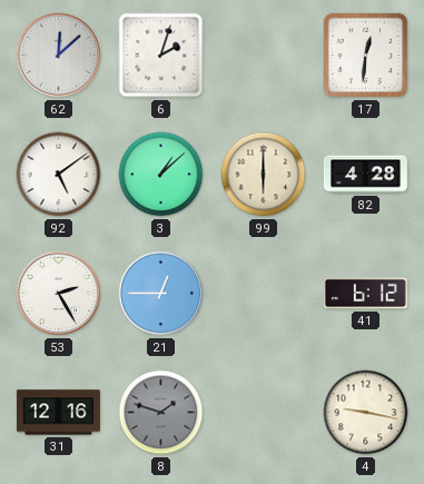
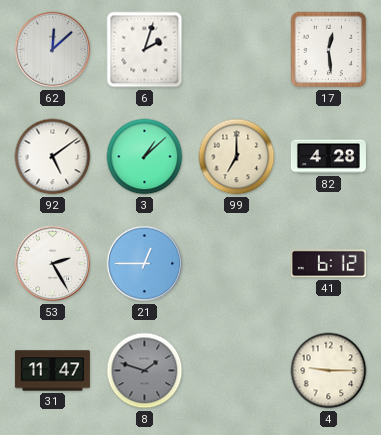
17: 12:31 -> 12:29 (329, 50)
99: 6:00 -> 7:00 (237, 157)
31: 12:16 -> 11:47 (52, 371)
4: 9:17 -> 9:15 (329, 371)
